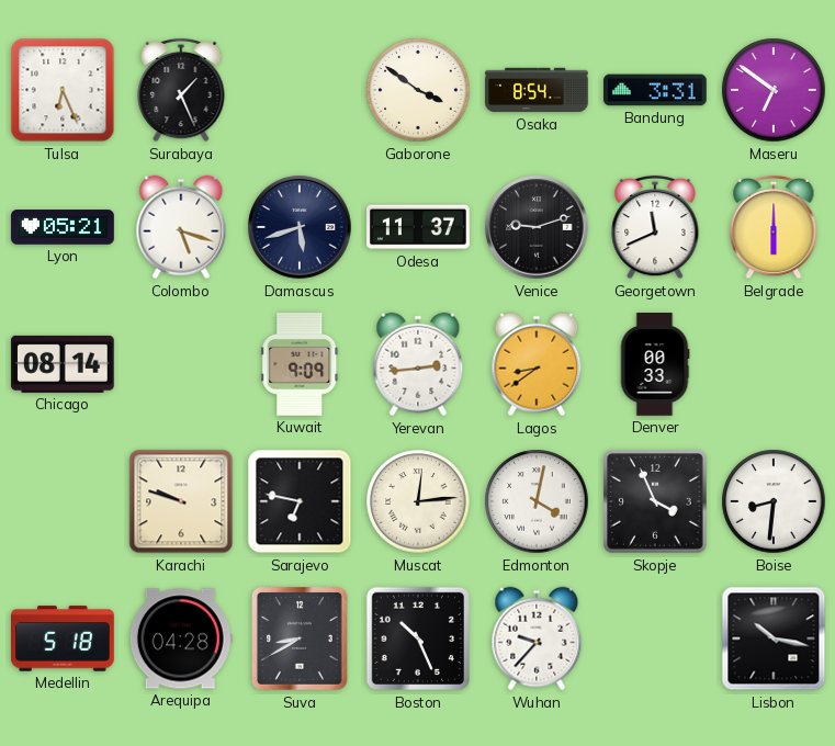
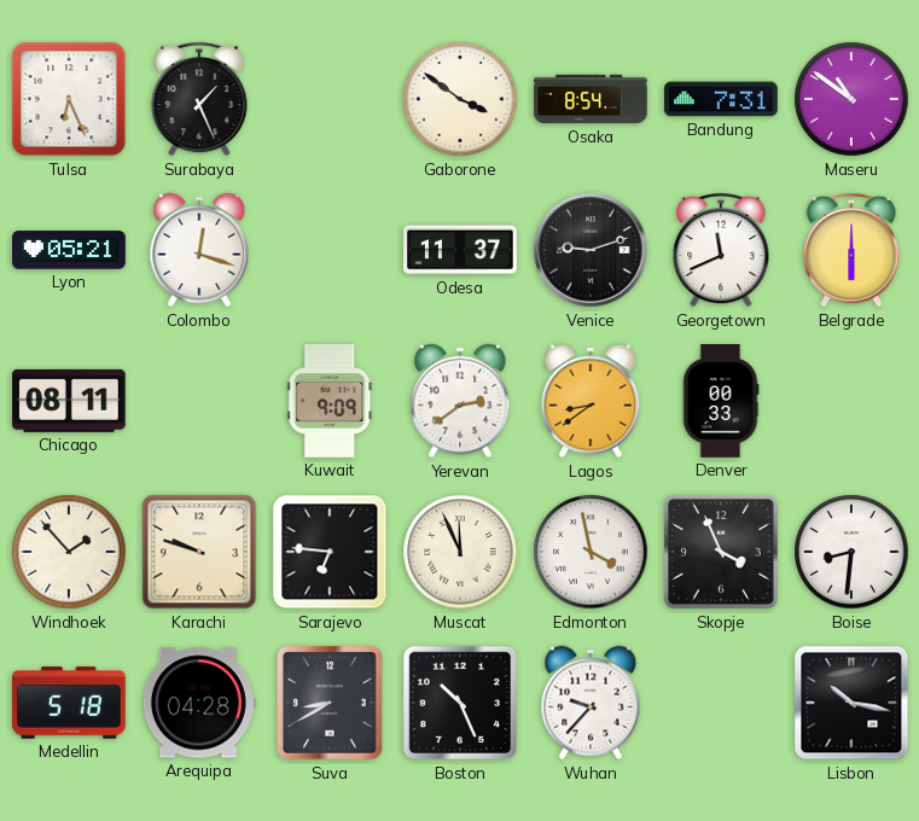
Bandung: 3:31 -> 7:31 (721, 99)
Maseru: 6:51 -> 10:51 (851, 99)
Colombo: 5:18 -> 12:18 (199, 250)
Damascus: 5:42 -> none (300, 227)
Chicago: 08:14 -> 08:11 (70, 401)
Yerevan: 2:44 -> 2:39 (460, 401)
Windhoek: none -> 1:53 (69, 552)
Sarajevo: 6:47 -> 6:46 (330, 552)
Muscat: 12:14 -> 11:56 (460, 552)
Edmonton: 4:02 -> 3:58 (591, 552)
